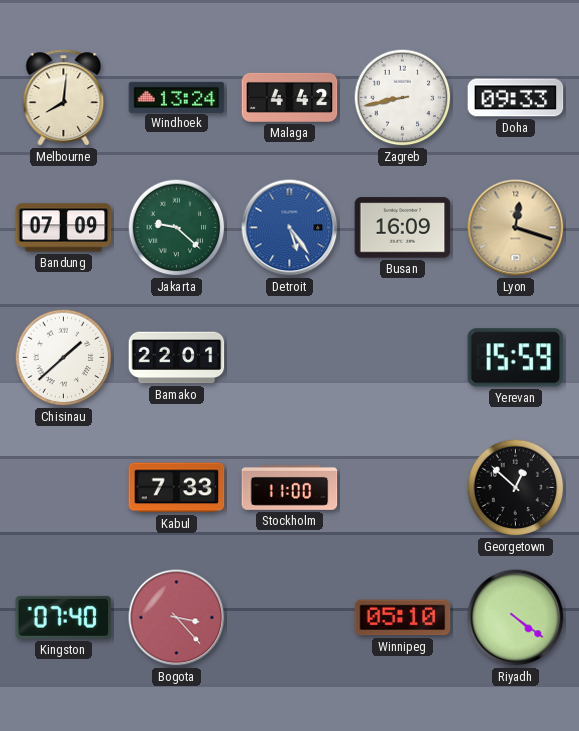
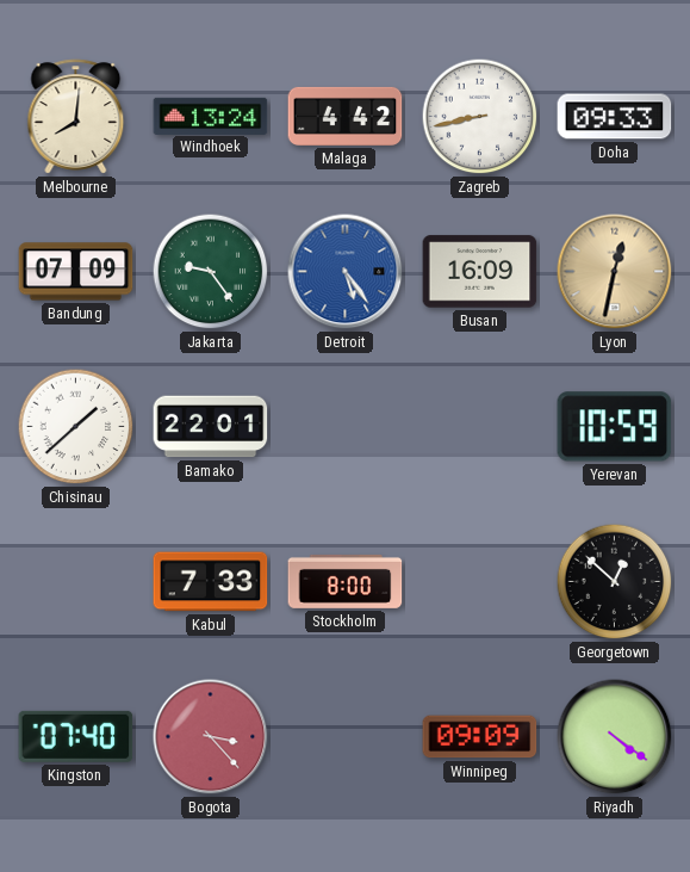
Jakarta: 9:22 -> 9:24 (211, 272)
Lyon: 12:18 -> 12:32 (615, 272)
Yerevan: 15:59 -> 10:59 (615, 427)
Stockholm: 11:00 -> 8:00 (346, 581)
Winnipeg: 05:10 -> 09:09 (480, 737)
